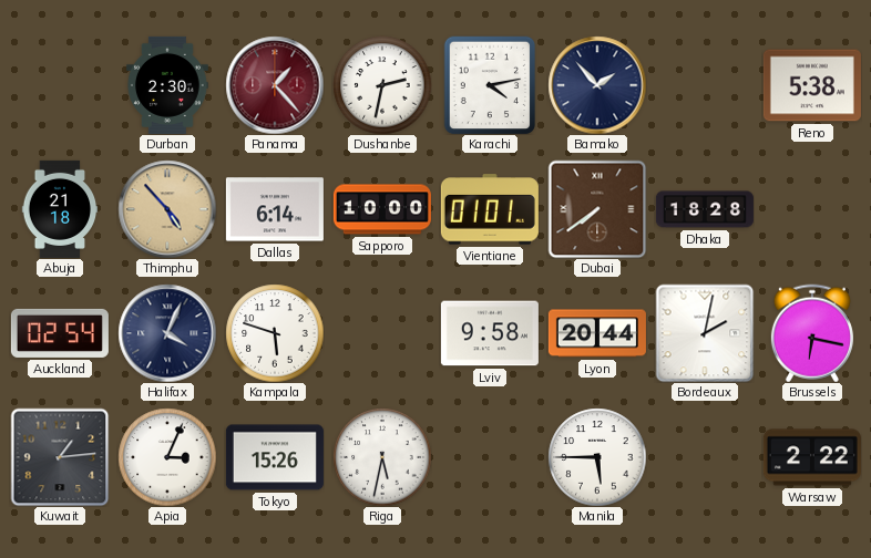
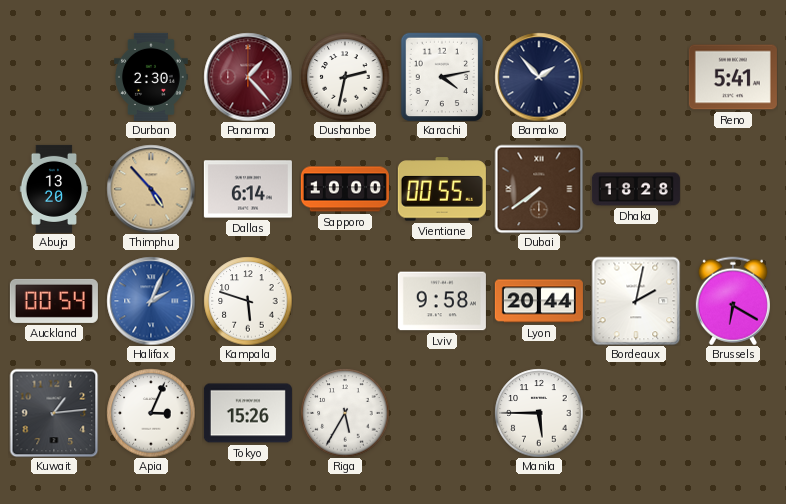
Reno: 5:38 -> 5:41 (733, 77)
Abuja: 21:18 -> 13:20 (54, 189)
Vientiane: 01:01 -> 00:55 (442, 189)
Auckland: 02:54 -> 00:54 (54, 301)
Halifax: 4:04 -> 2:04 (151, 301)
Halifax dial: navy -> blue (151, 301)
Brussels: 6:17 -> 6:20 (733, 301)
Riga: 5:32 -> 5:35 (345, 413)
Warsaw: 2:22 -> none (812, 457)
